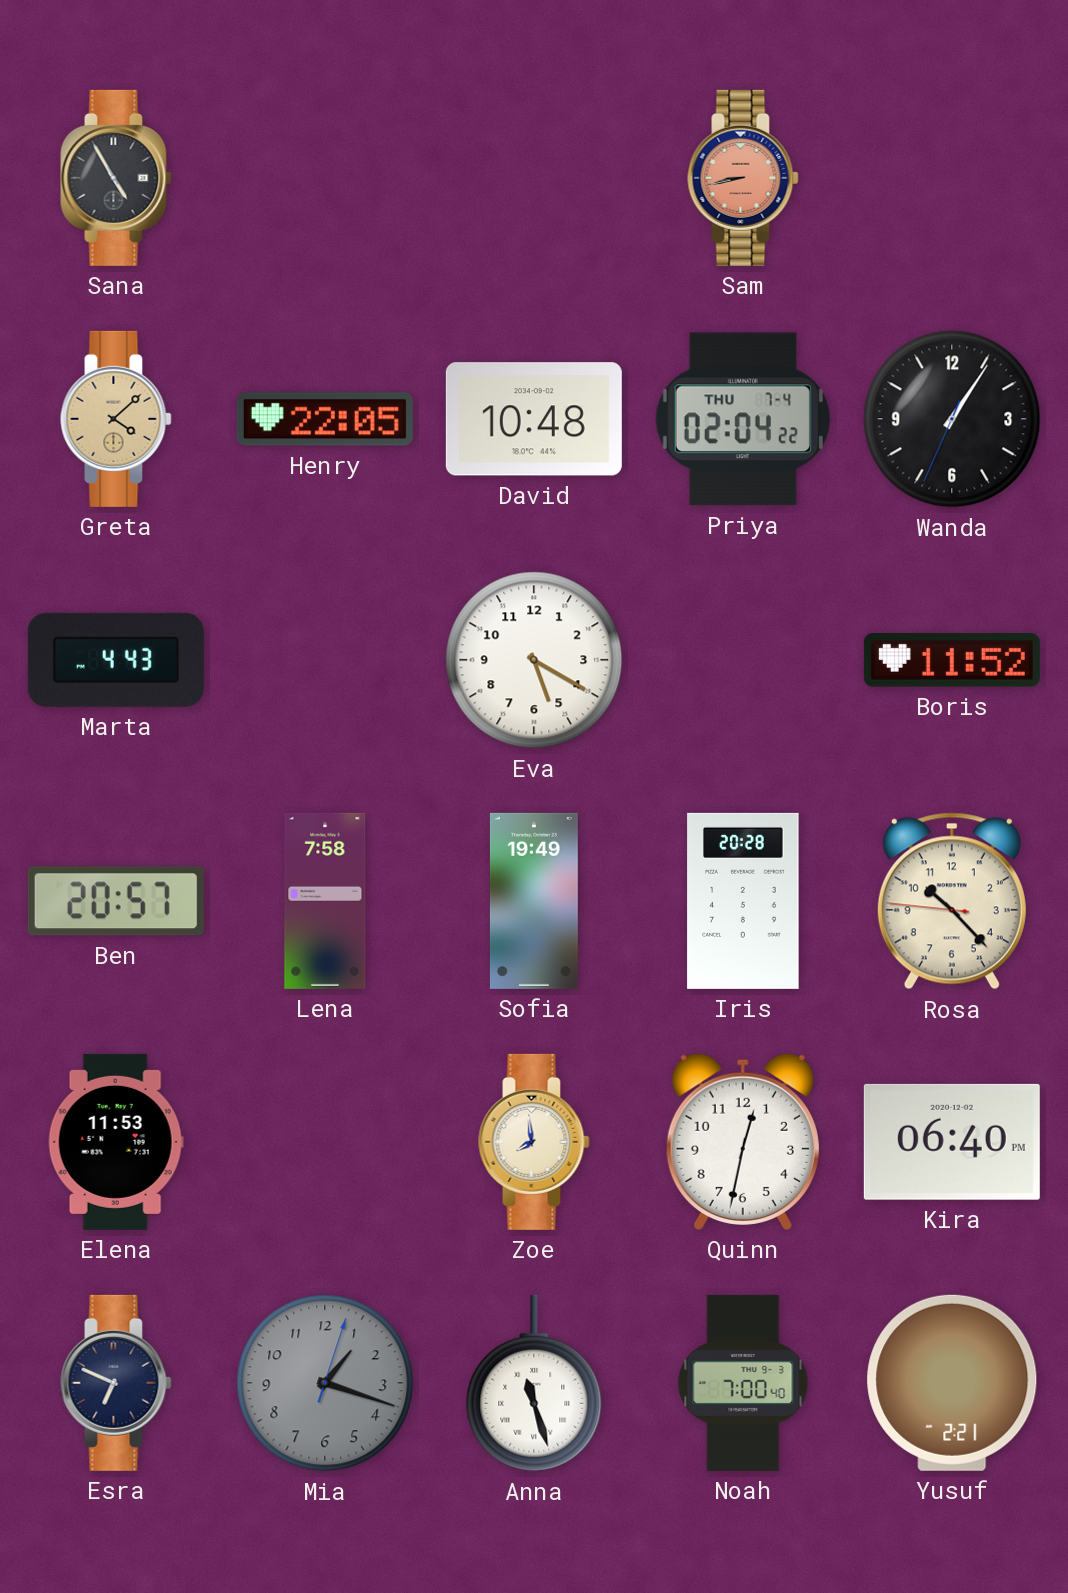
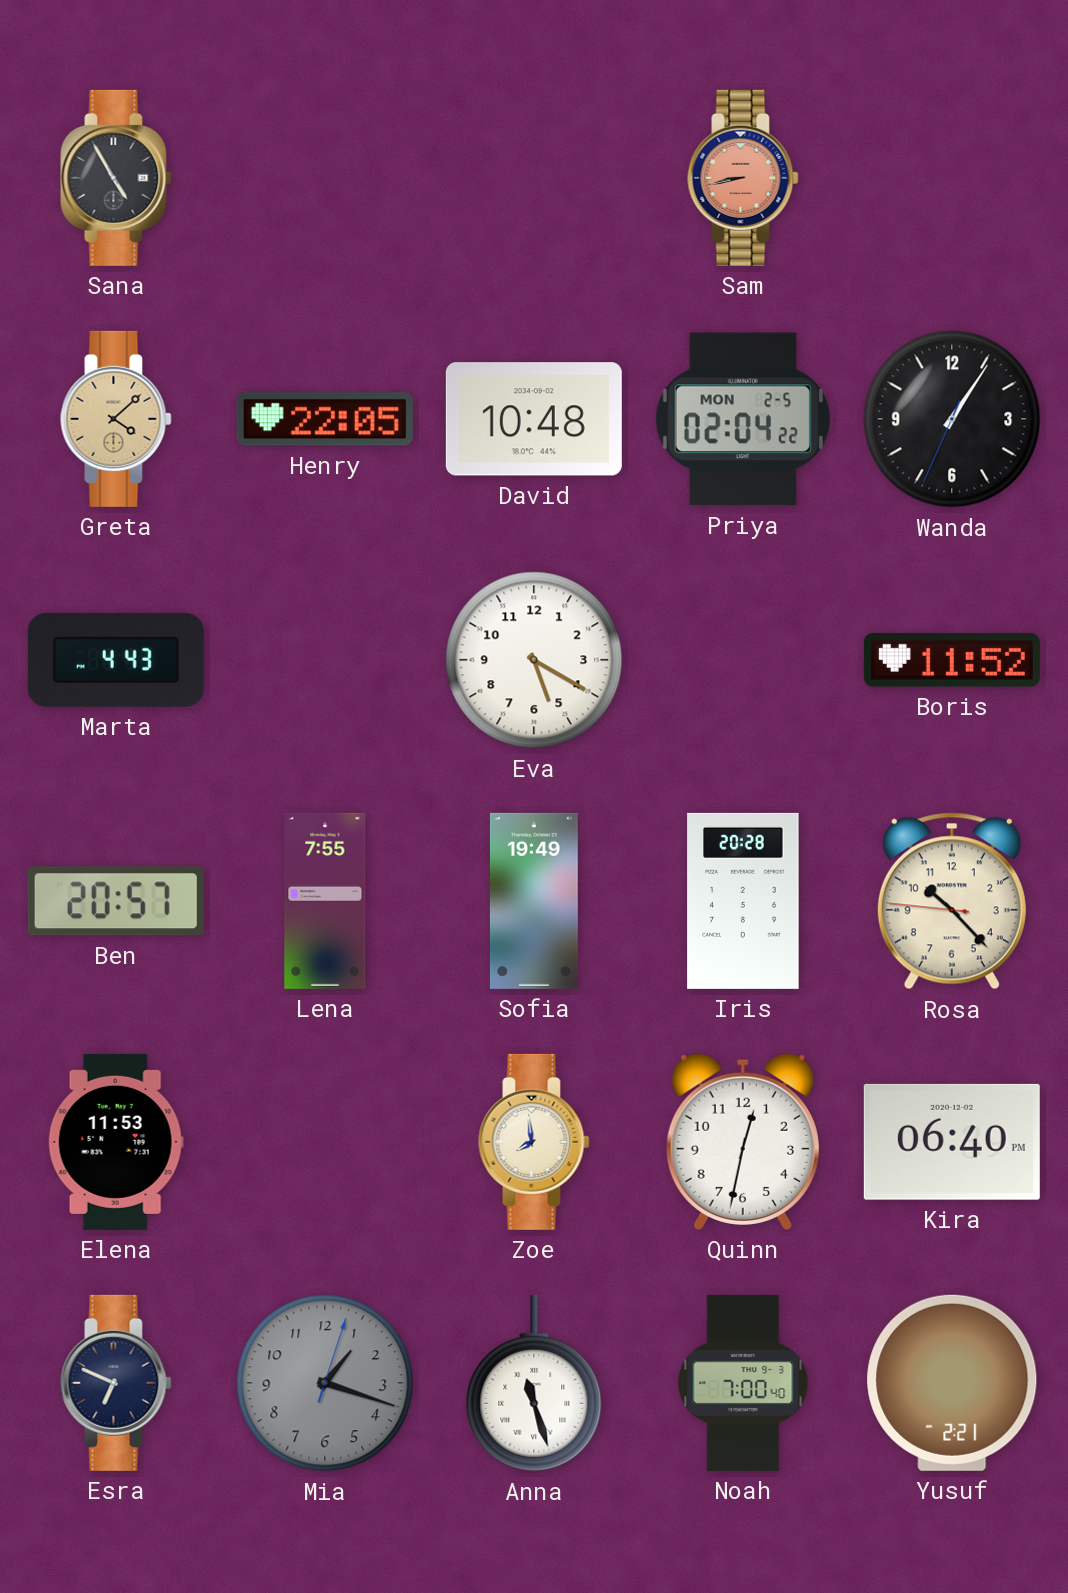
Priya date: THU 7-4 -> MON 2-5 (743, 419)
Lena: 7:58 -> 7:55 (325, 901)
